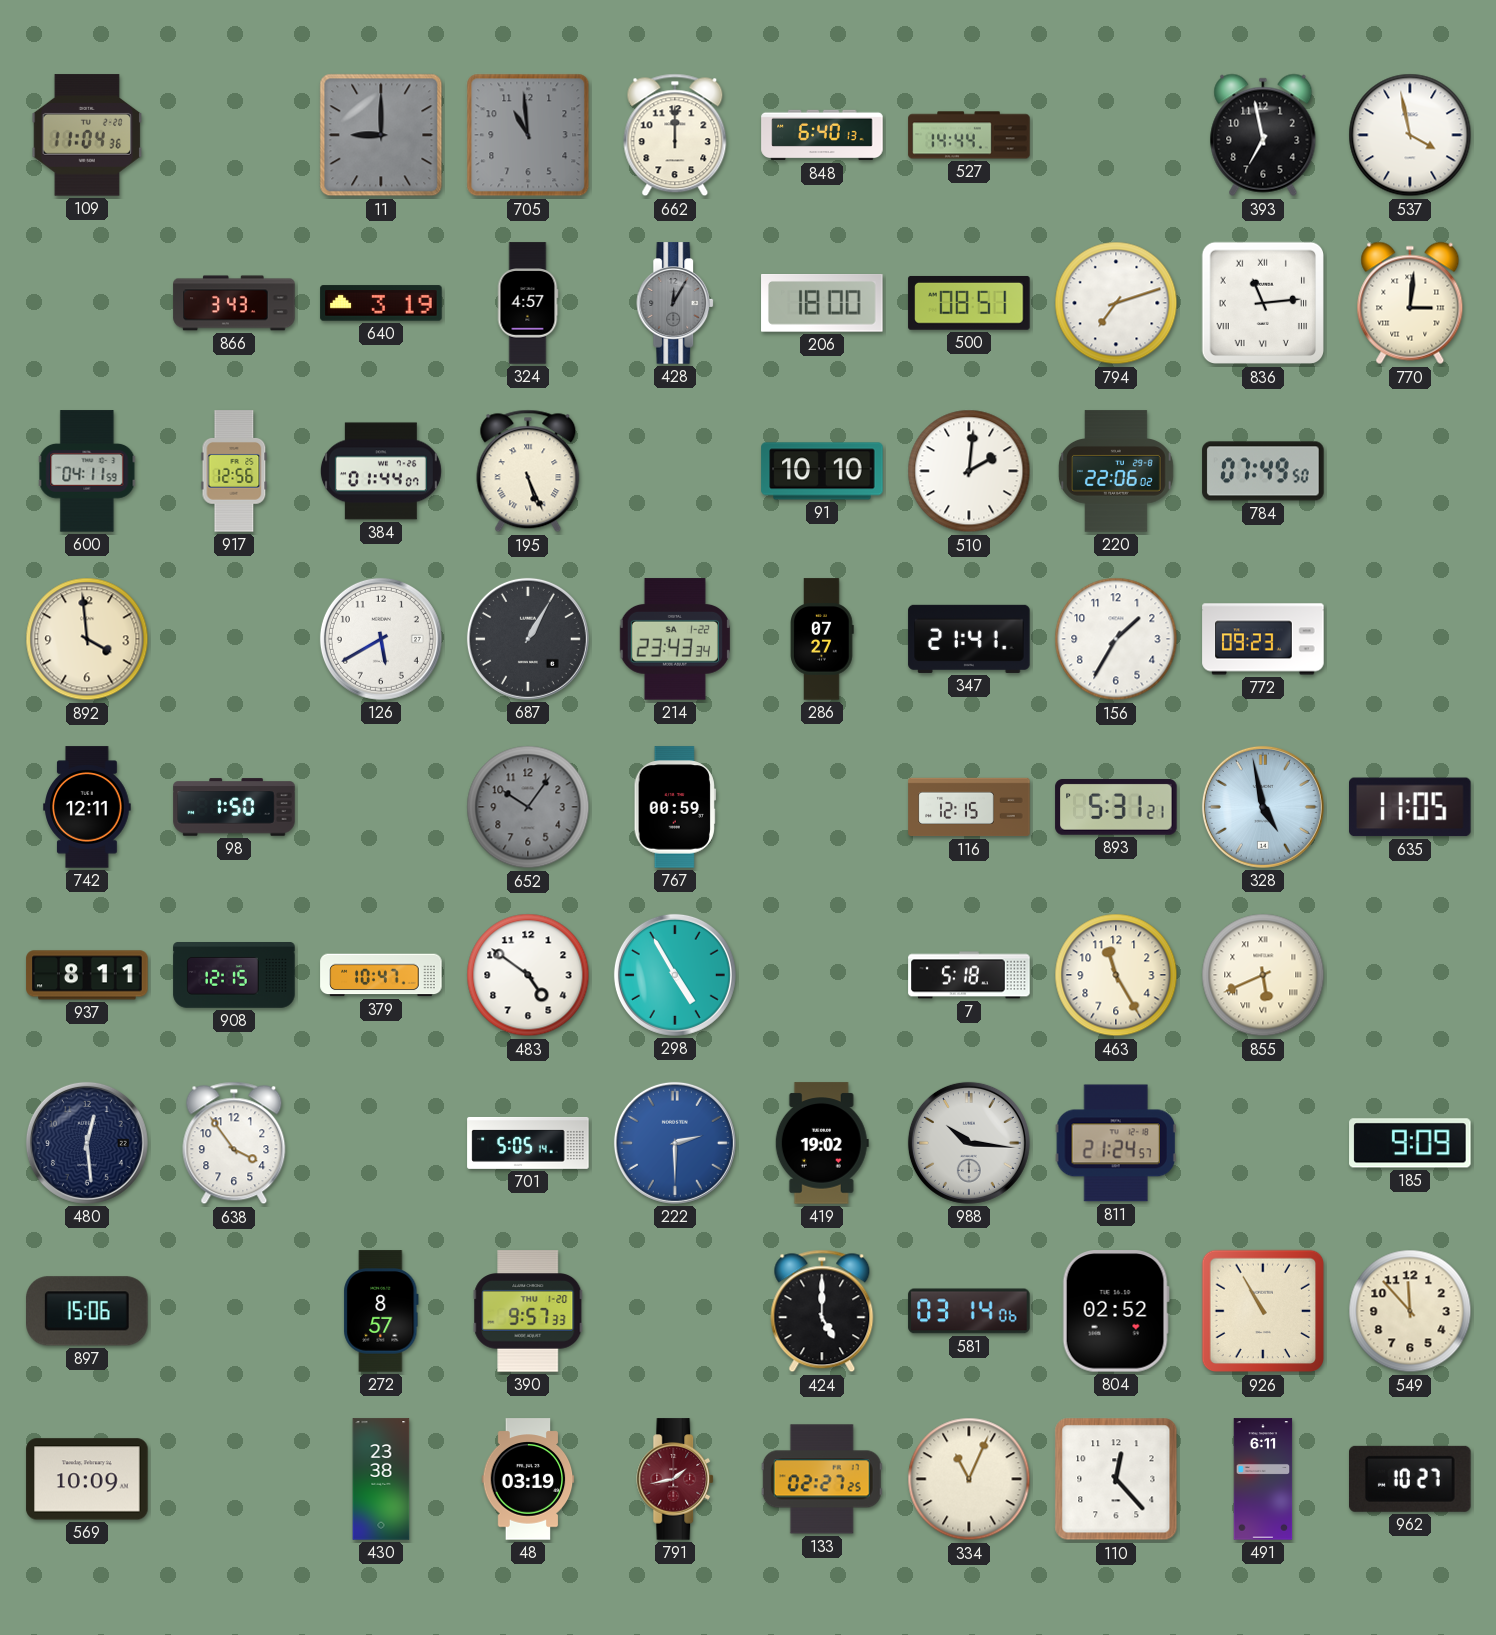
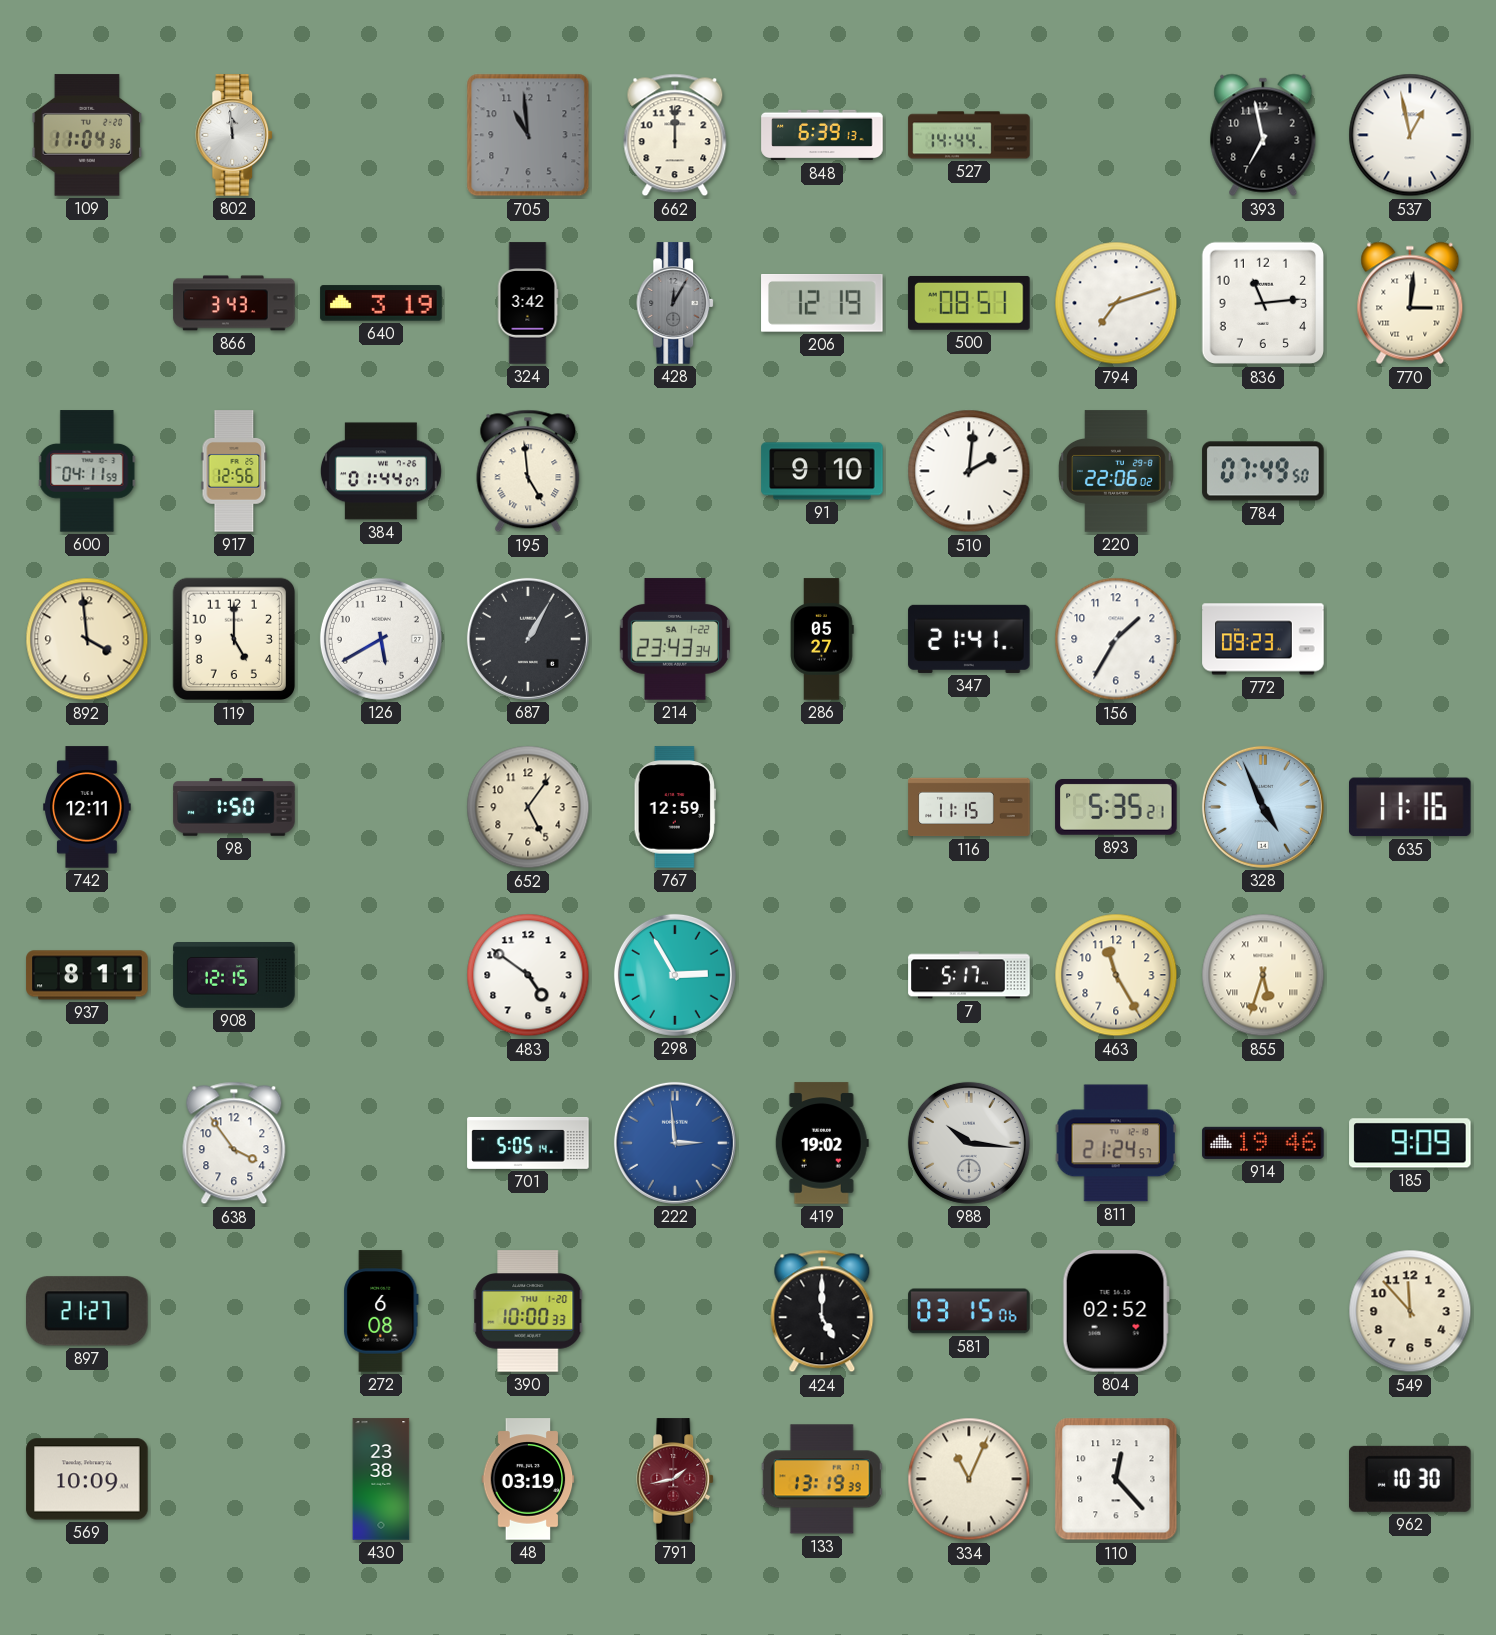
802: none -> 11:59 (235, 135)
11: 9:00 -> none (381, 135)
848: 6:40 -> 6:39 (822, 135)
537: 3:58 -> 12:58 (1410, 135)
324: 4:57 -> 3:42 (528, 303)
206: 18:00 -> 12:19 (822, 304)
836 numerals: Roman -> Arabic (1263, 303)
195: 5:26 -> 4:59 (528, 471)
91: 10:10 -> 9:10 (822, 471)
119: none -> 5:00 (234, 639)
286: 07:27 -> 05:27 (822, 639)
652: 10:06 -> 5:06 (528, 807)
652 dial: grey -> cream (528, 807)
767: 00:59 -> 12:59 (675, 807)
116: 12:15 -> 11:15 (969, 807)
893: 5:31 -> 5:35 (1116, 808)
328: 4:58 -> 4:56 (1263, 807)
635: 11:05 -> 11:16 (1411, 807)
379: 10:47 -> none (381, 975)
298: 4:55 -> 2:55 (675, 975)
7: 5:18 -> 5:17 (969, 975)
855: 5:41 -> 5:33 (1263, 975)
480: 12:29 -> none (87, 1143)
222: 2:30 -> 2:59 (675, 1143)
914: none -> 19:46 (1263, 1143)
897: 15:06 -> 21:27 (88, 1311)
272: 8:57 -> 6:08 (381, 1311)
390: 9:57 -> 10:00 (528, 1311)
581: 03:14 -> 03:15 (969, 1311)
926: 10:55 -> none (1263, 1311)
133: 02:27 -> 13:19 (822, 1479)
491: 6:11 -> none (1263, 1479)
962: 10:27 -> 10:30 (1411, 1479)
